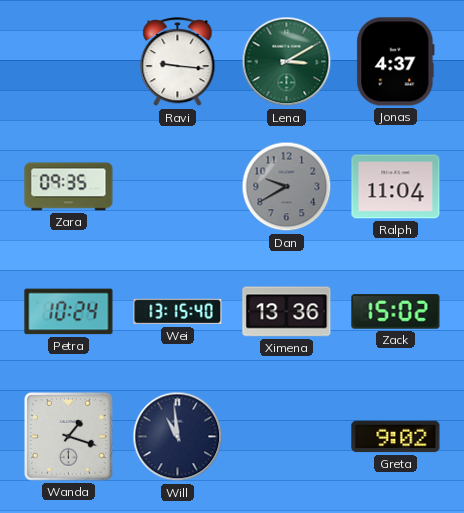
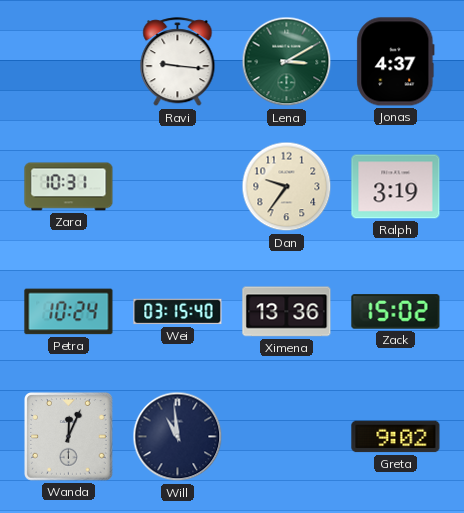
Zara: 09:35 -> 10:31 (69, 187)
Dan: 9:40 -> 9:36 (287, 187)
Dan dial: grey -> cream (287, 187)
Ralph: 11:04 -> 3:19 (396, 187)
Wei: 13:15 -> 03:15 (178, 312)
Wanda: 1:18 -> 12:04 (69, 437)
